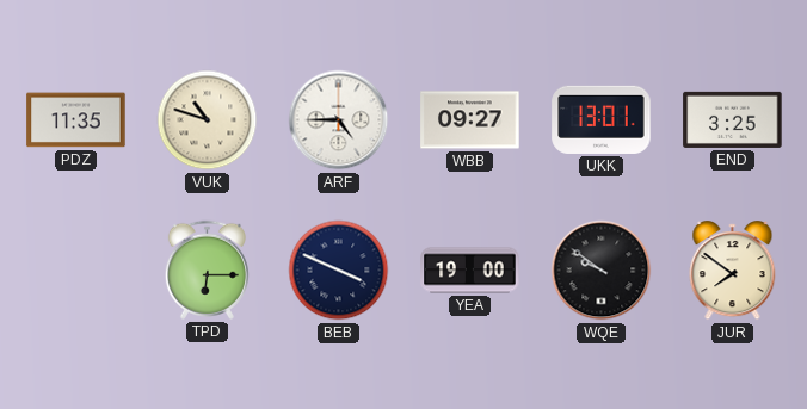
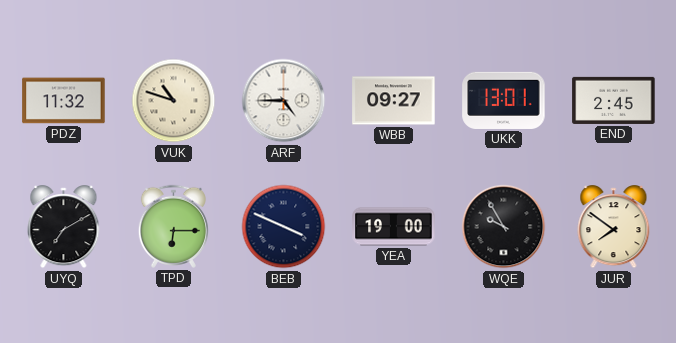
PDZ: 11:35 -> 11:32 (64, 101)
END: 3:25 -> 2:45 (614, 100)
UYQ: none -> 7:10 (64, 227)
WQE: 9:51 -> 9:55 (504, 227)
